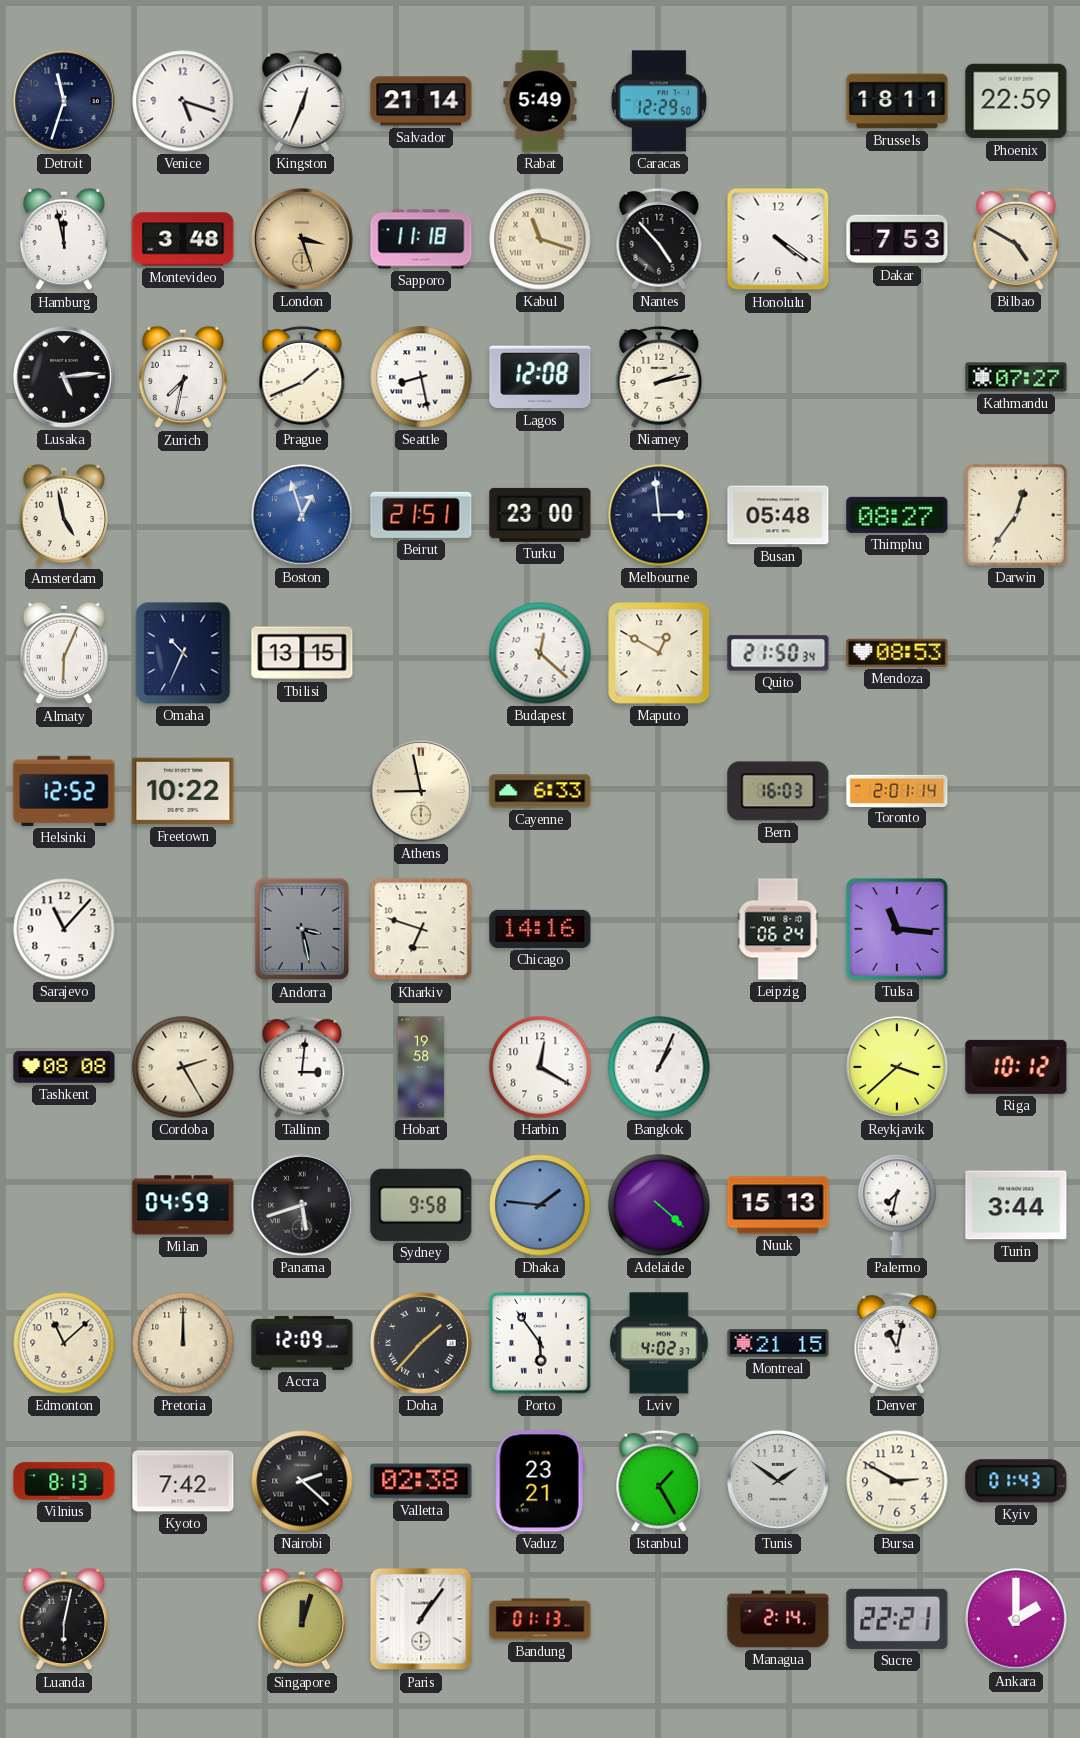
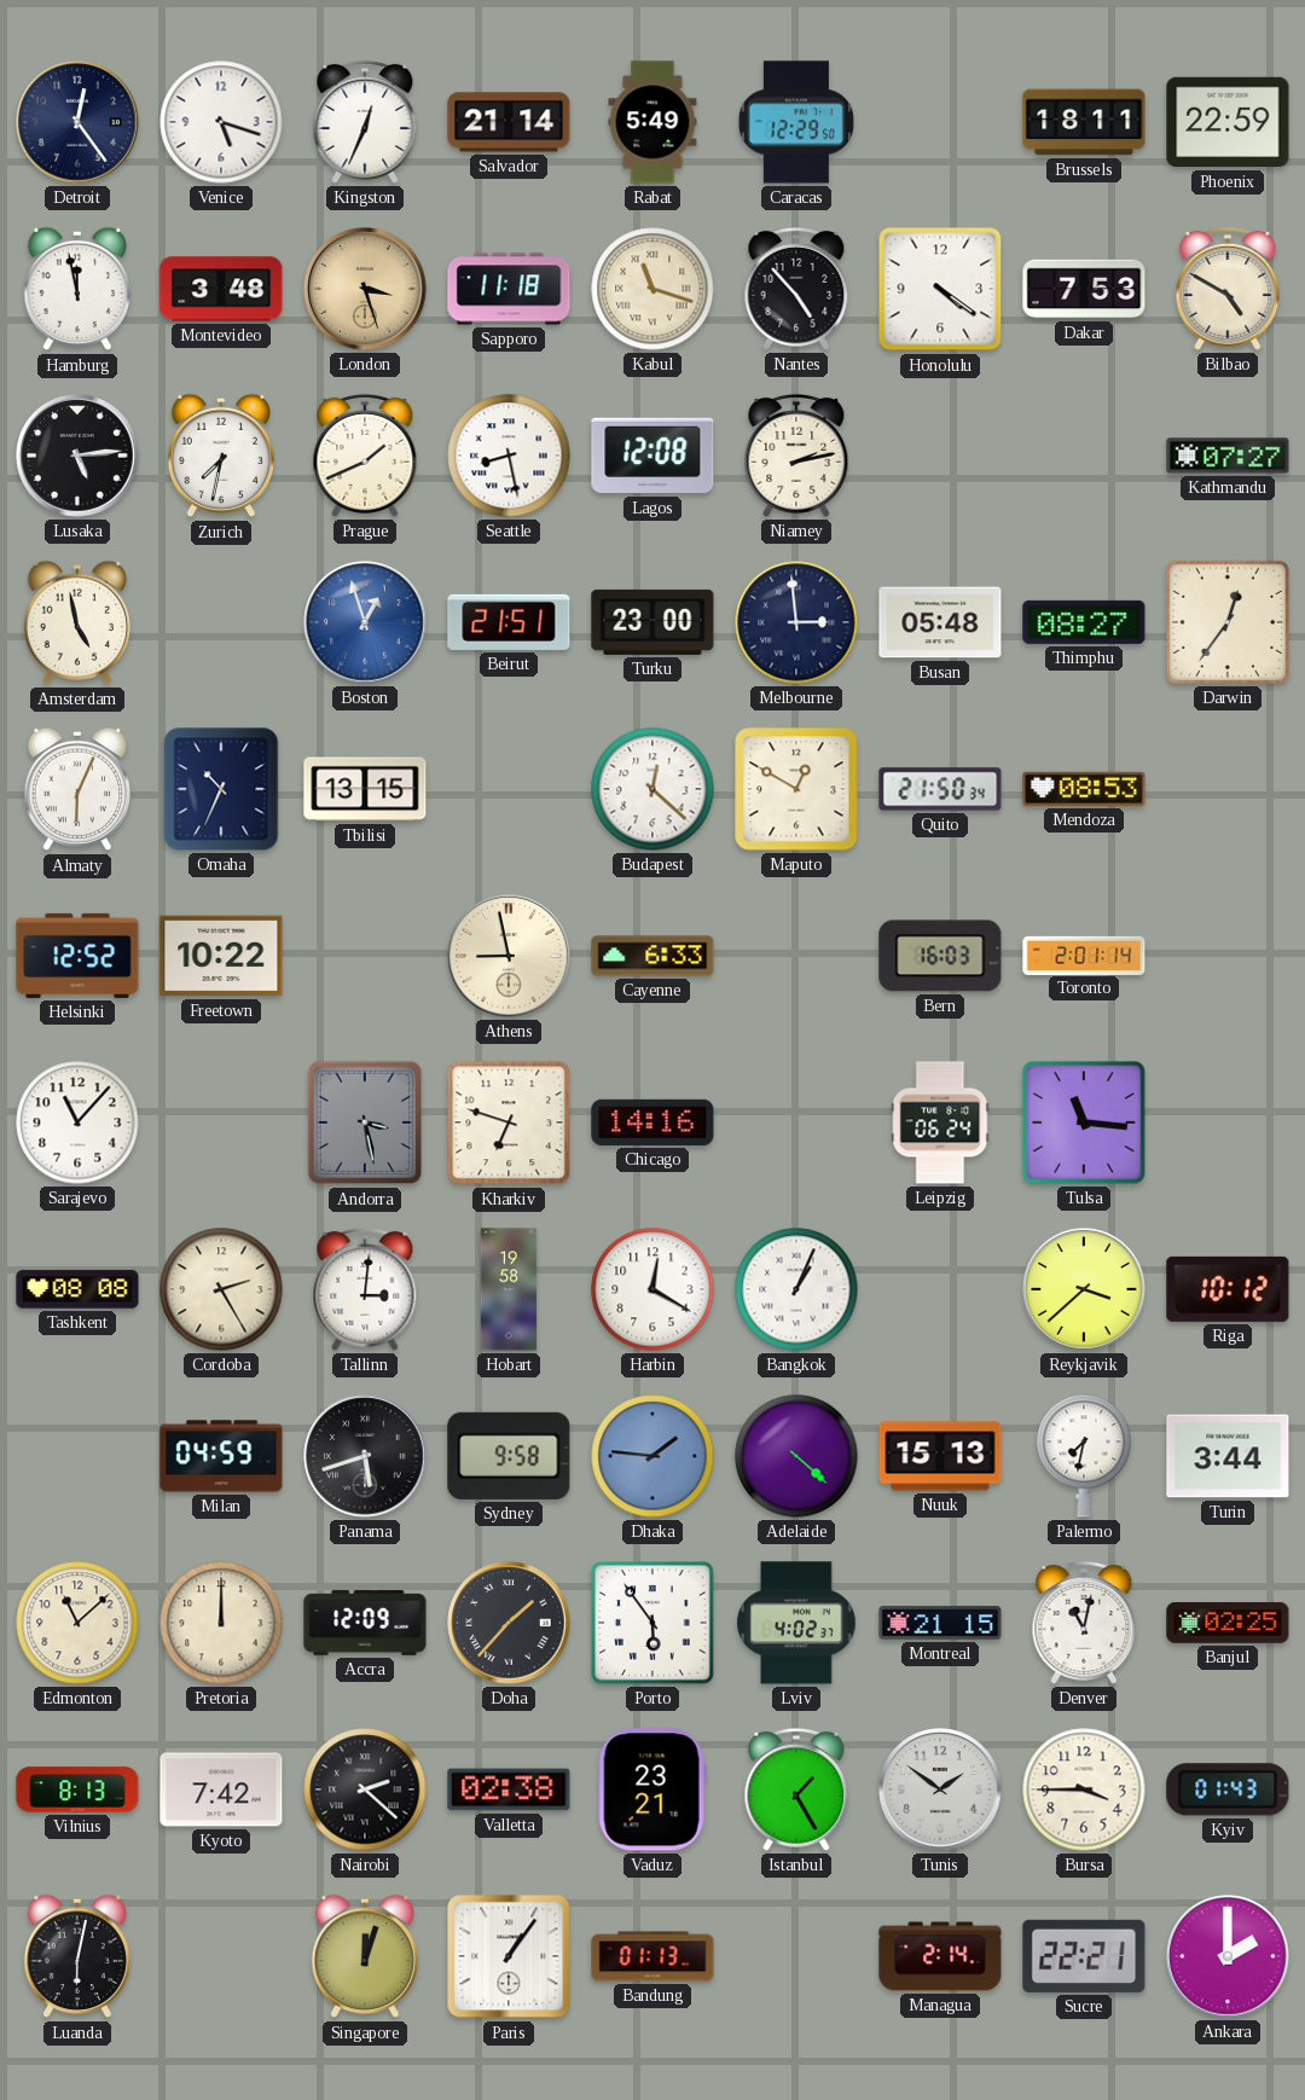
Detroit: 11:33 -> 12:24 (77, 122)
Banjul: none -> 02:25 (1228, 1624)
Bursa: 2:50 -> 3:45 (1084, 1789)
